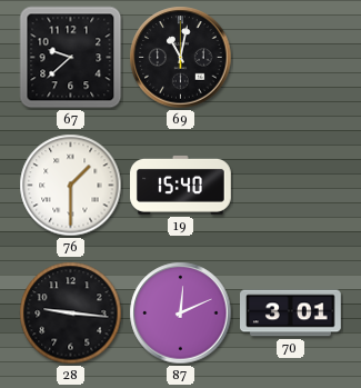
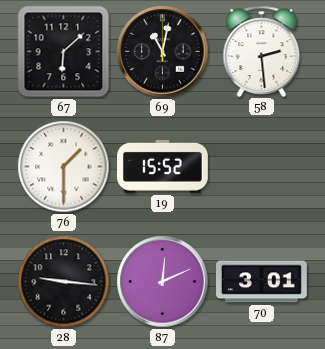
67: 9:38 -> 6:08 (64, 52)
58: none -> 2:29 (262, 51)
19: 15:40 -> 15:52 (163, 166)
